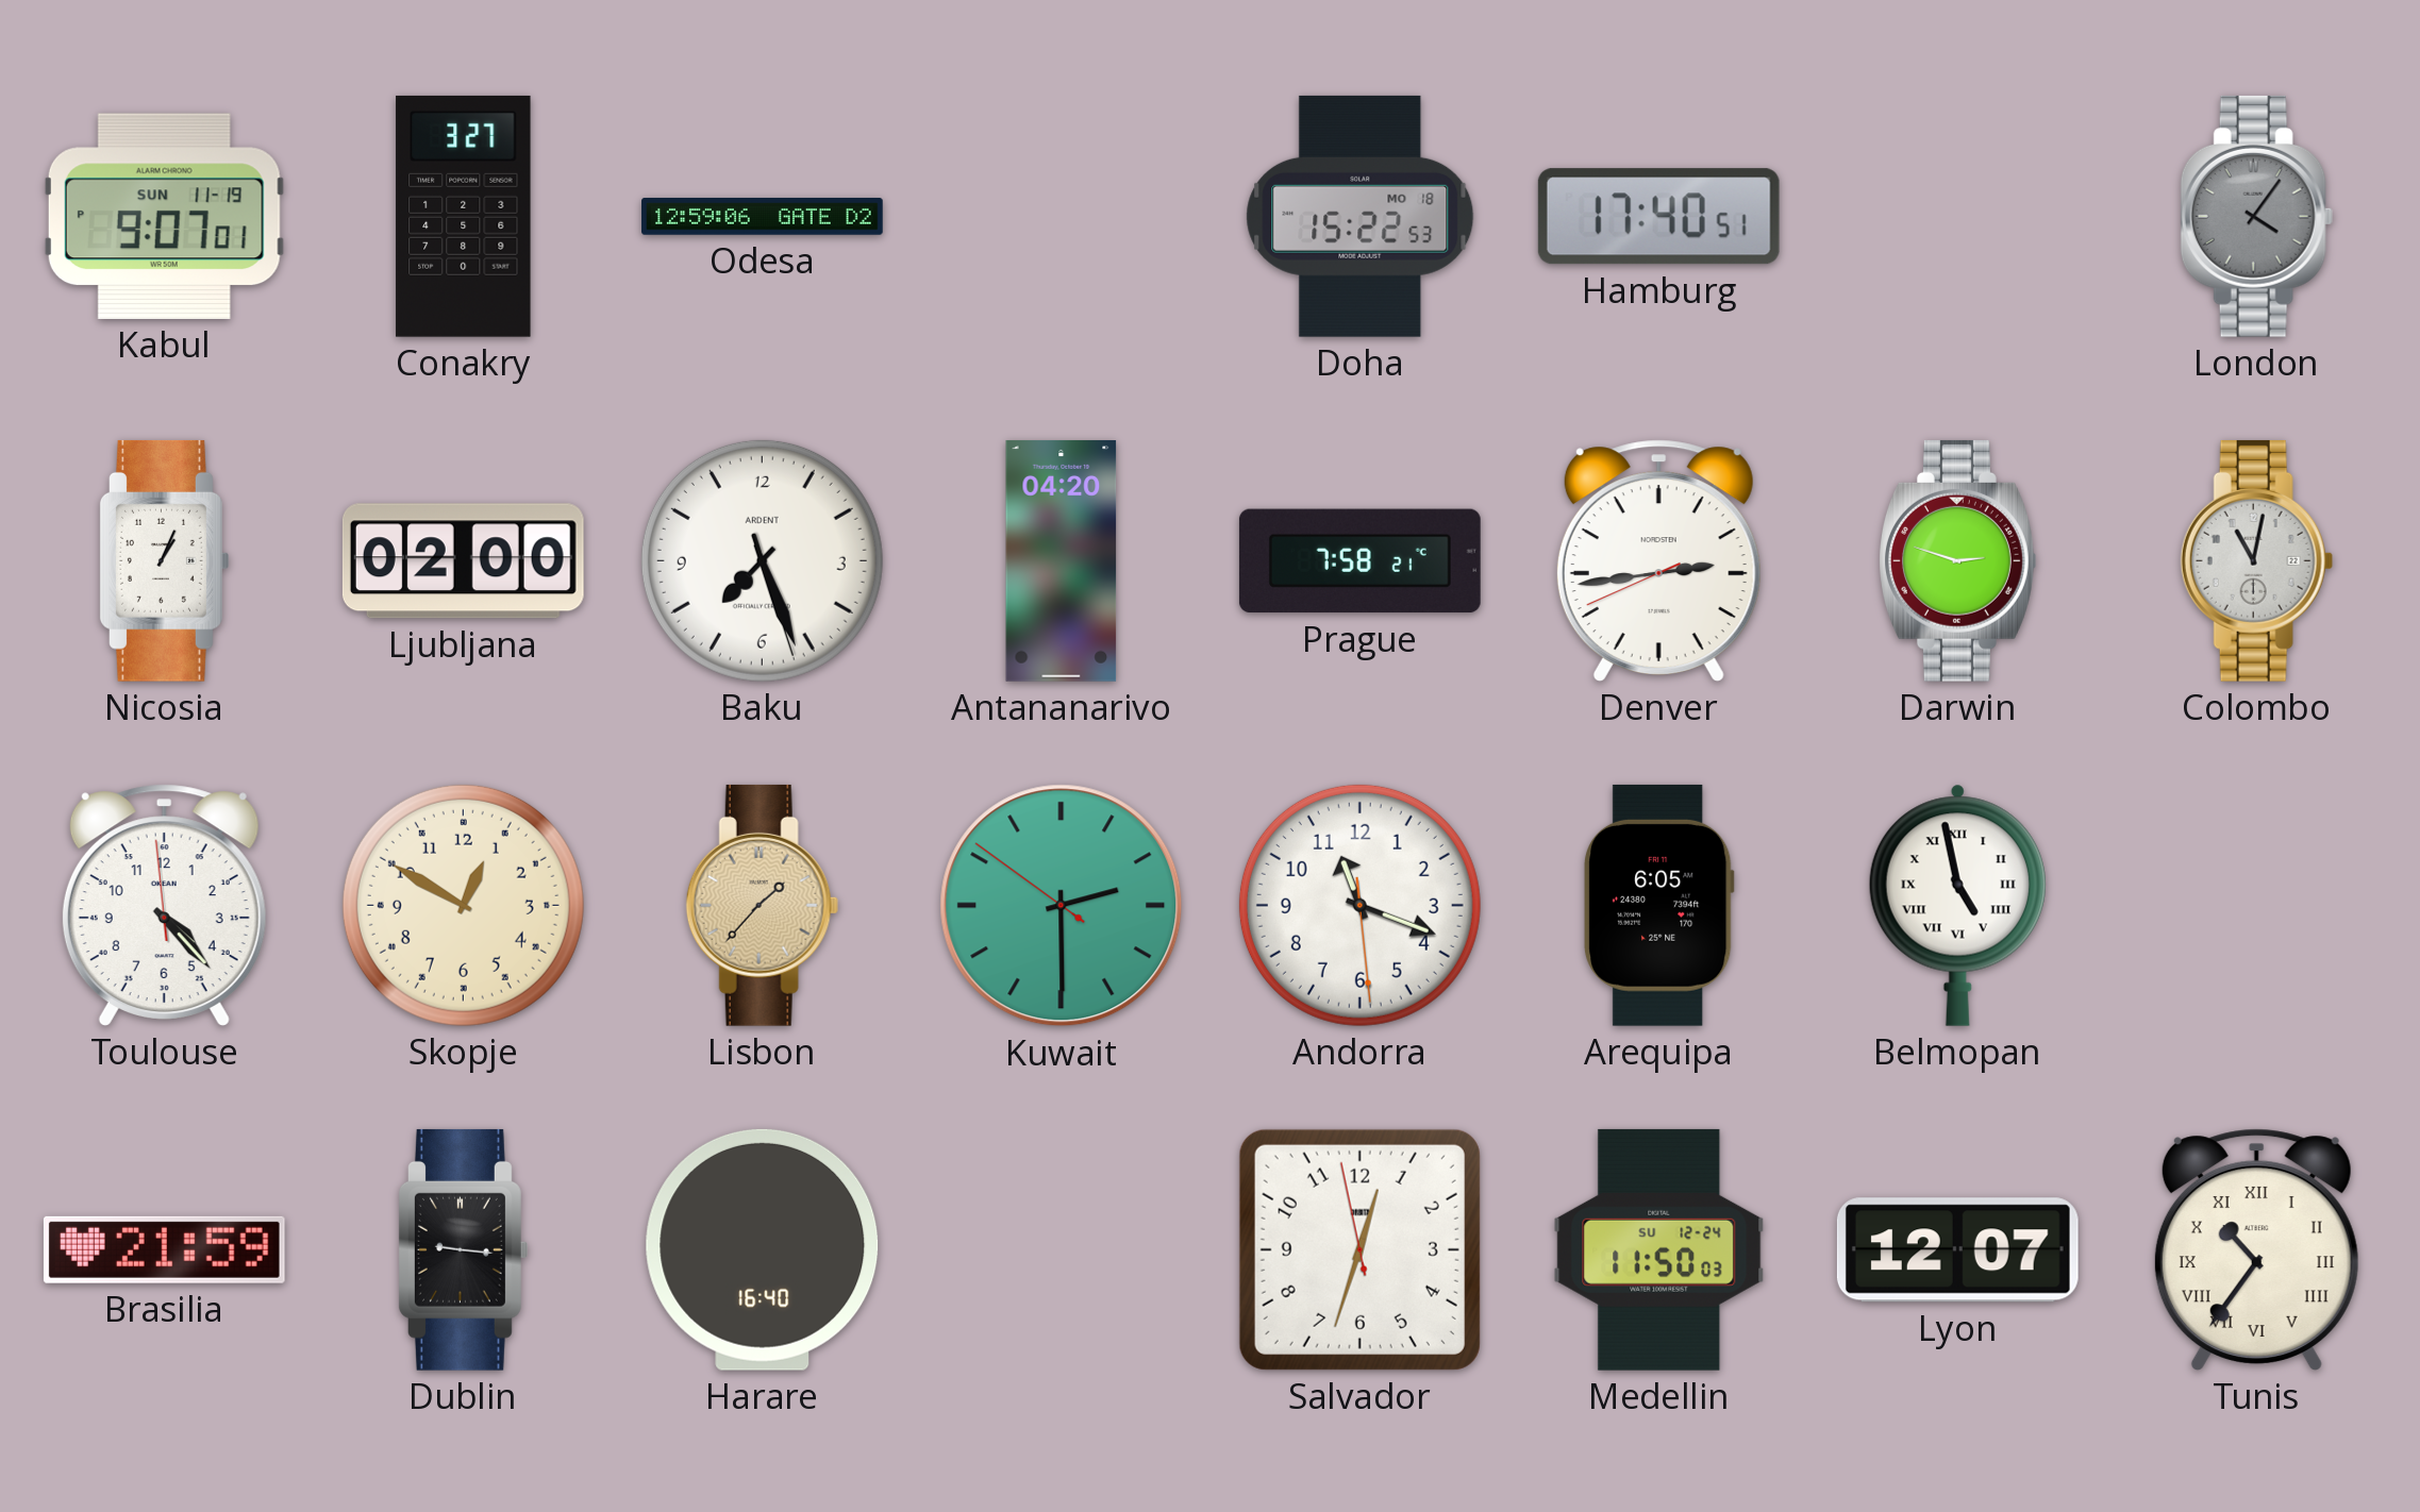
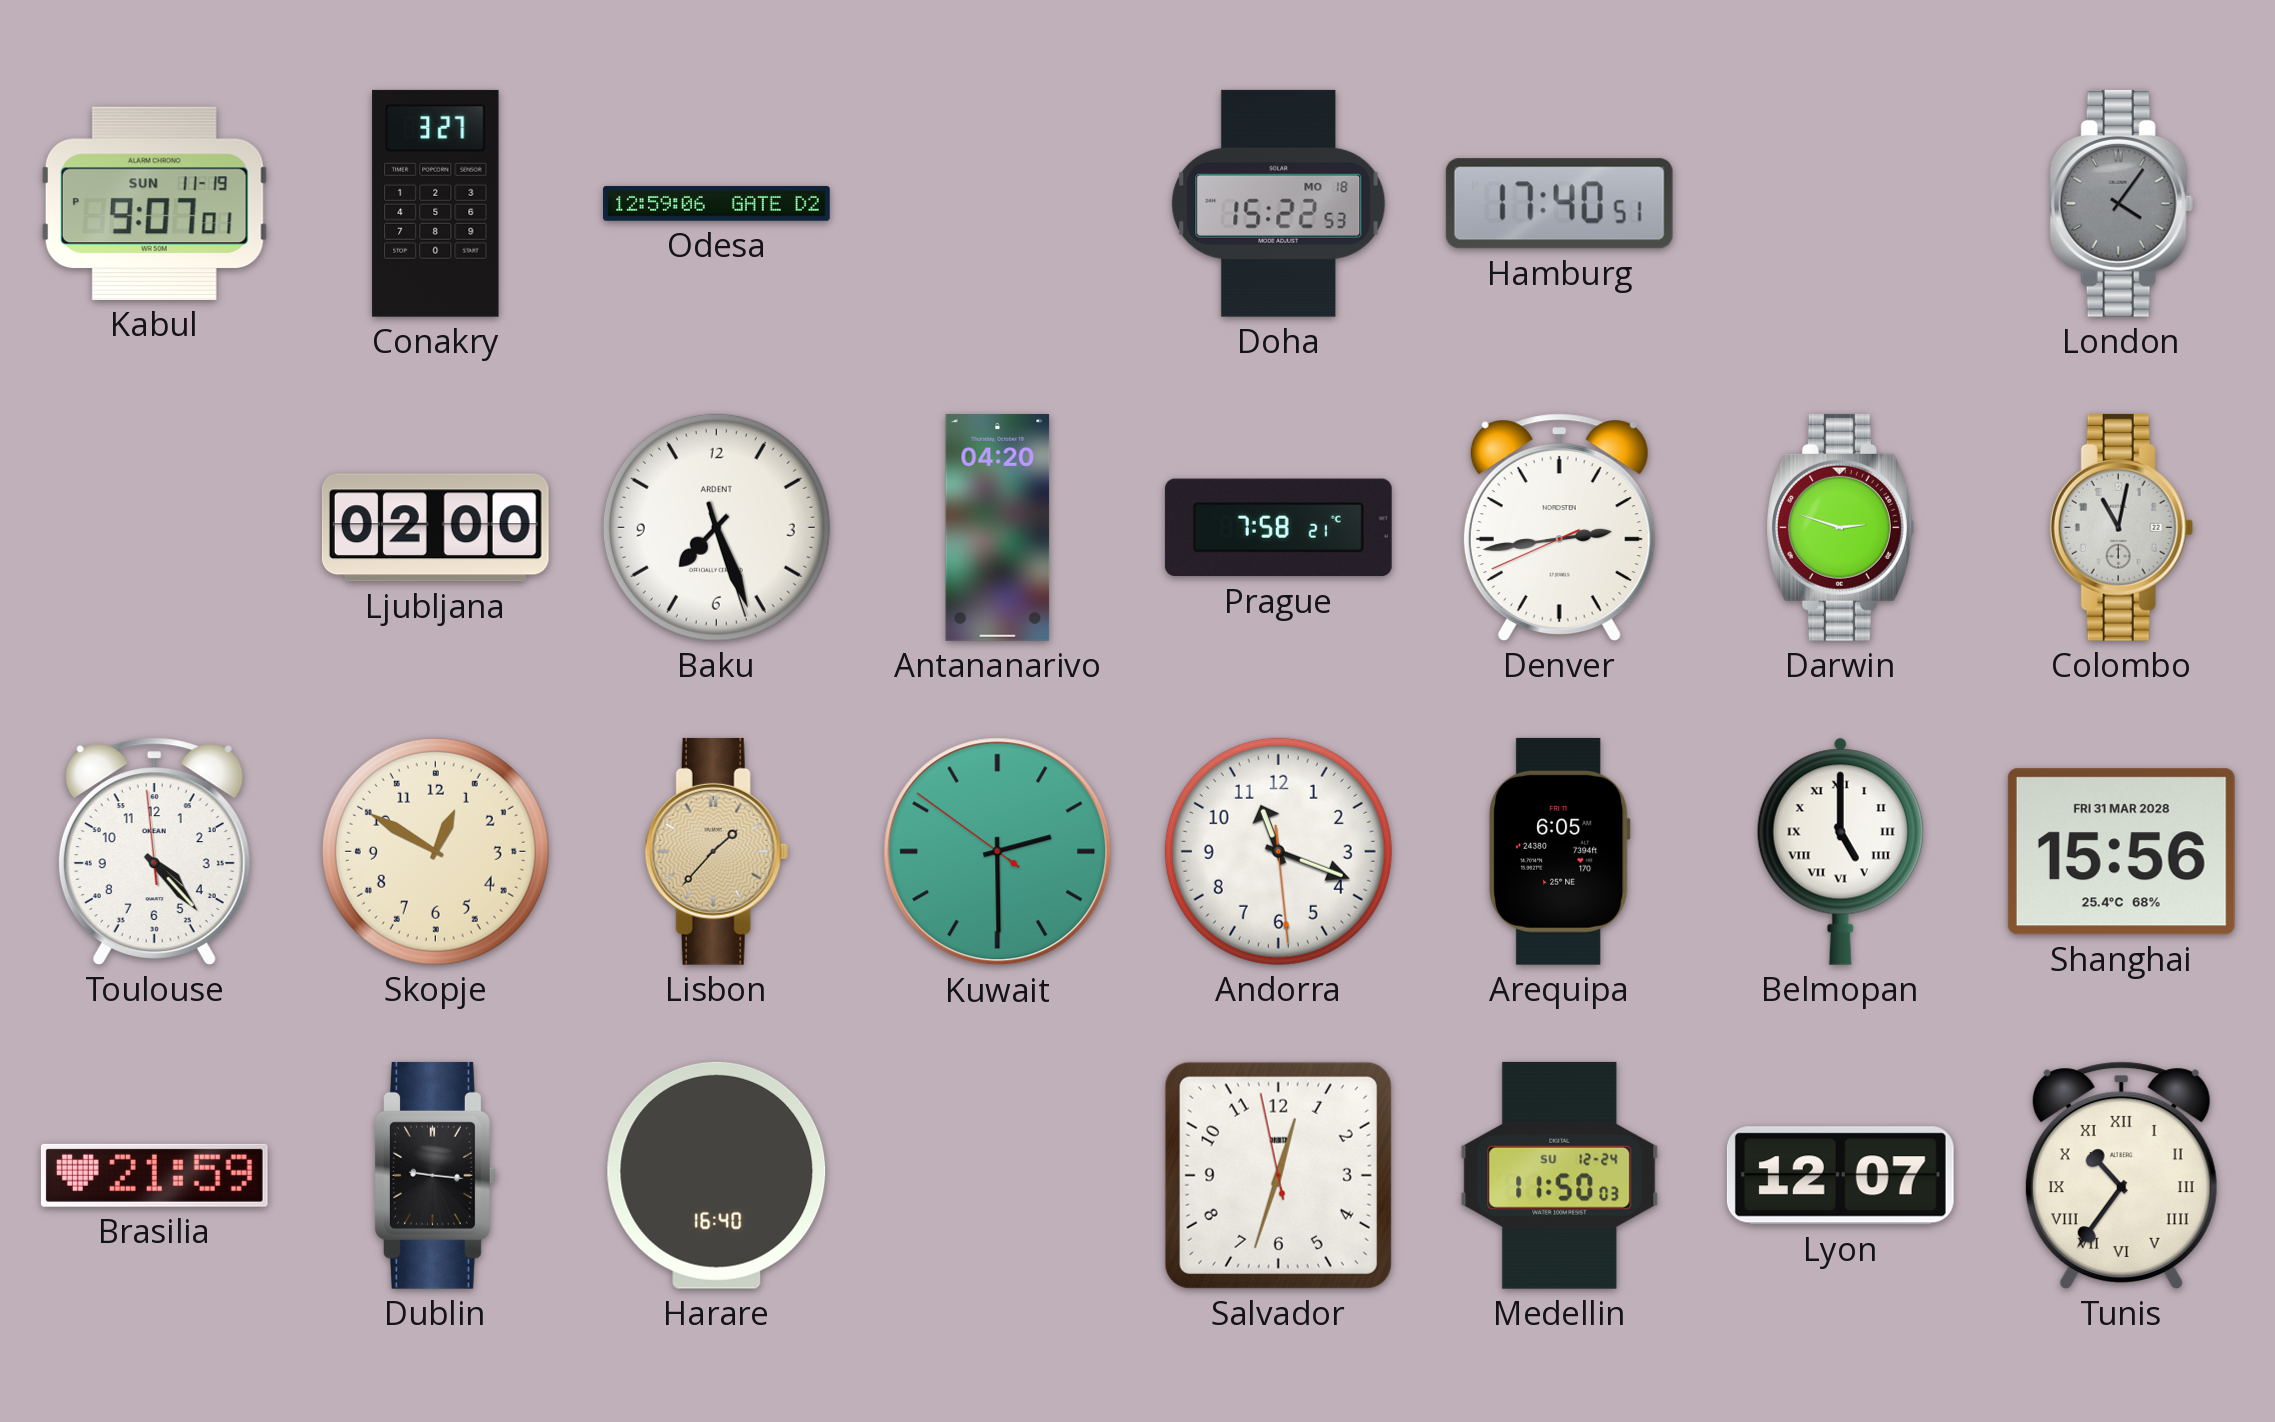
Nicosia: 1:04 -> none (164, 560)
Belmopan: 4:58 -> 5:00 (1840, 851)
Shanghai: none -> 15:56 (2121, 852)
